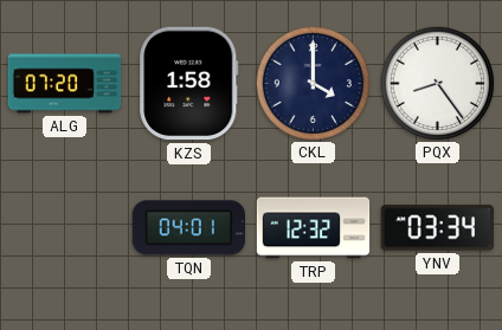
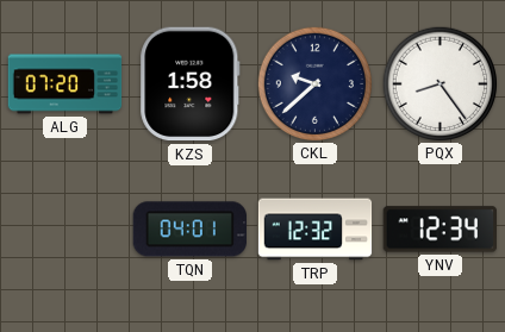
CKL: 4:00 -> 9:38 (314, 83)
YNV: 03:34 -> 12:34 (439, 230)
